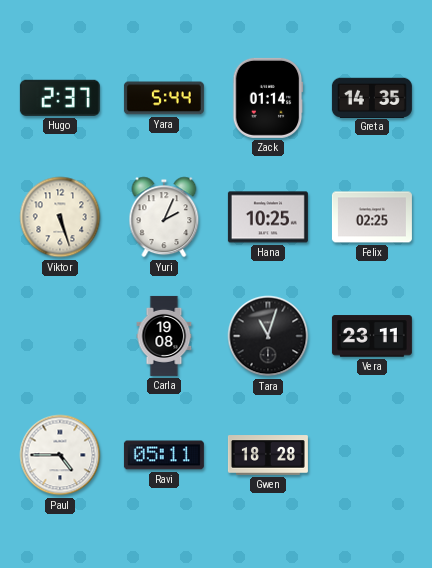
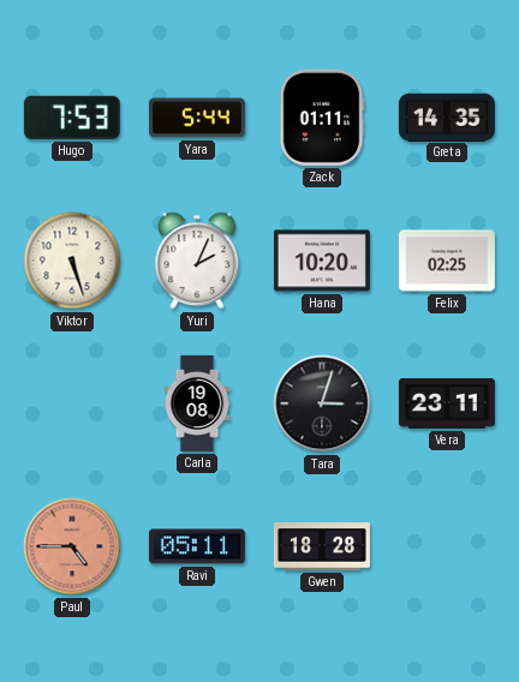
Hugo: 2:37 -> 7:53 (72, 118)
Zack: 01:14 -> 01:11 (322, 118)
Hana: 10:25 -> 10:20 (322, 261)
Tara: 11:03 -> 3:03 (322, 403)
Paul dial: white -> salmon (72, 546)
